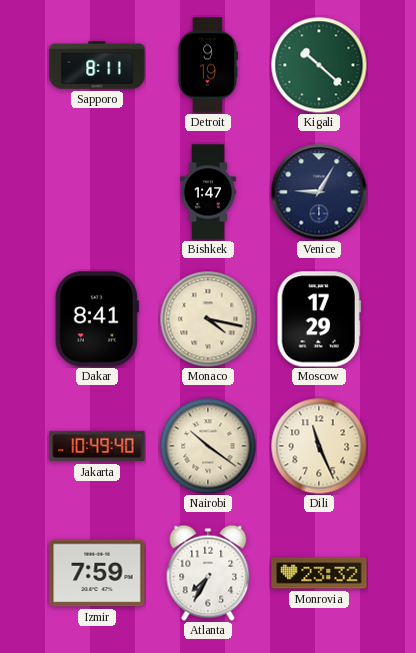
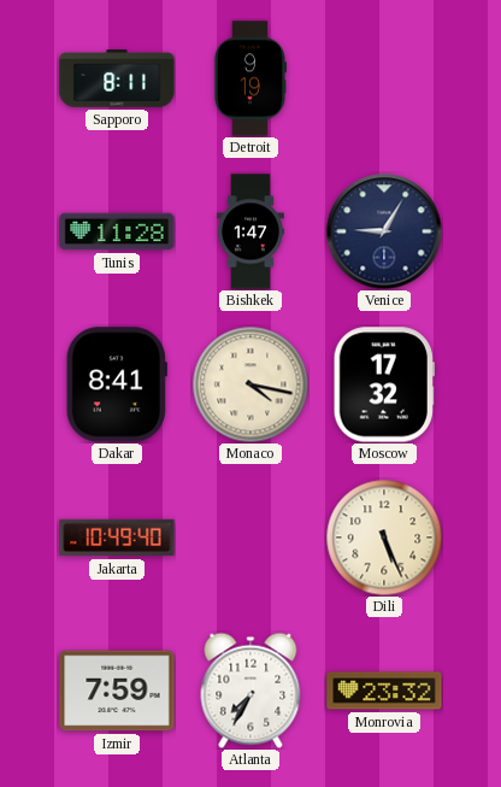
Kigali: 10:22 -> none (319, 65)
Tunis: none -> 11:28 (117, 231)
Moscow: 17:29 -> 17:32 (384, 384)
Nairobi: 10:21 -> none (208, 446)
Dili: 11:26 -> 5:26 (384, 538)
